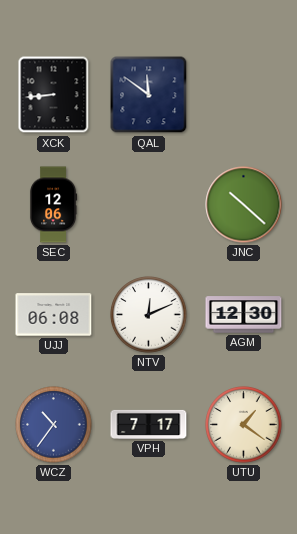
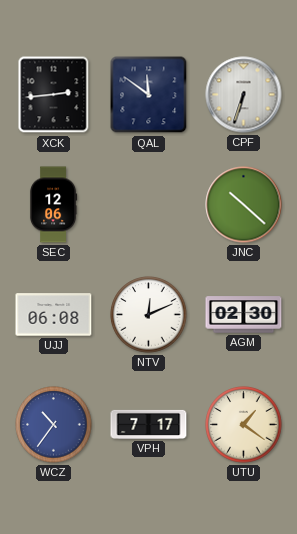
XCK: 8:44 -> 2:44 (54, 95)
CPF: none -> 6:33 (244, 95)
AGM: 12:30 -> 02:30 (244, 315)
